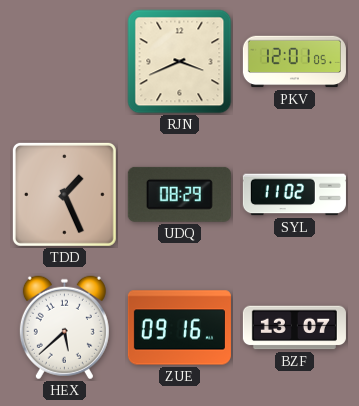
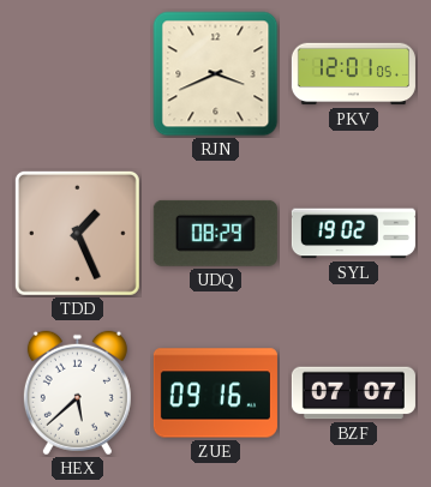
SYL: 11:02 -> 19:02 (353, 234)
BZF: 13:07 -> 07:07 (353, 393)
